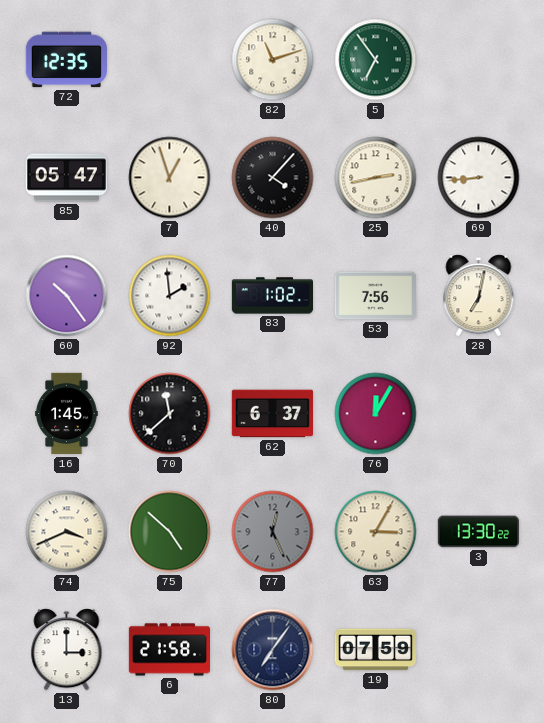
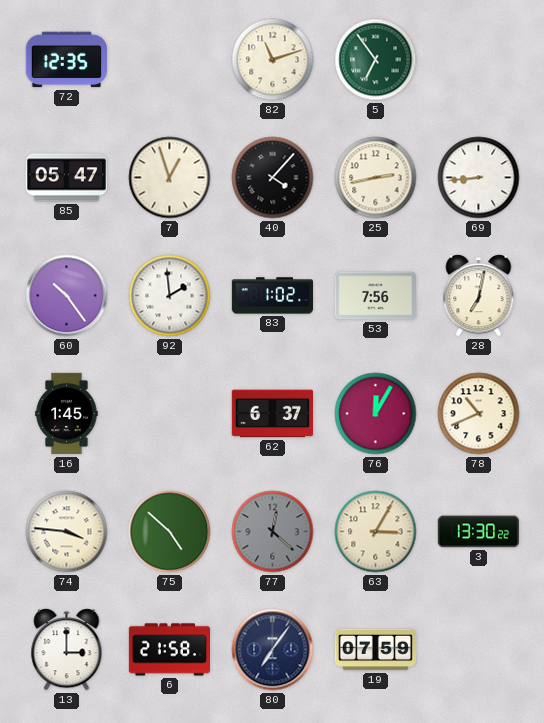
70: 11:38 -> none (170, 414)
78: none -> 10:41 (479, 414)
74: 3:41 -> 3:46 (67, 532)
77: 12:26 -> 12:22 (273, 532)
